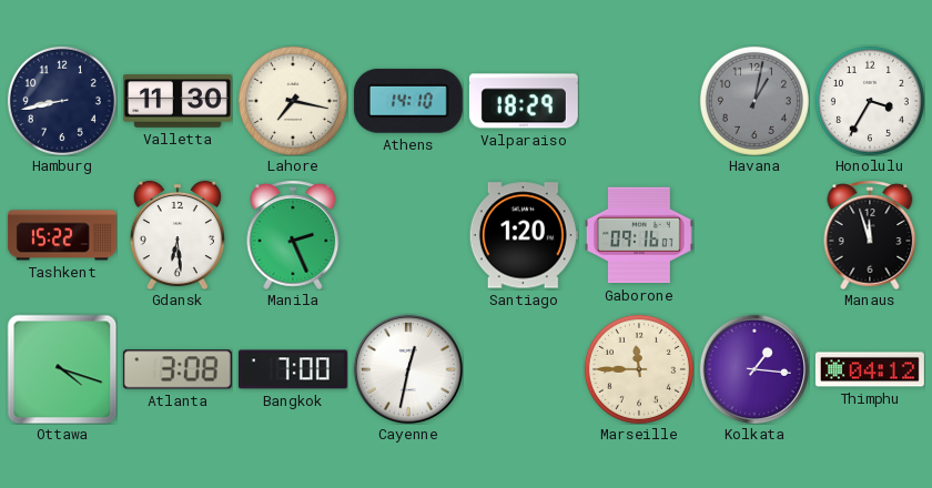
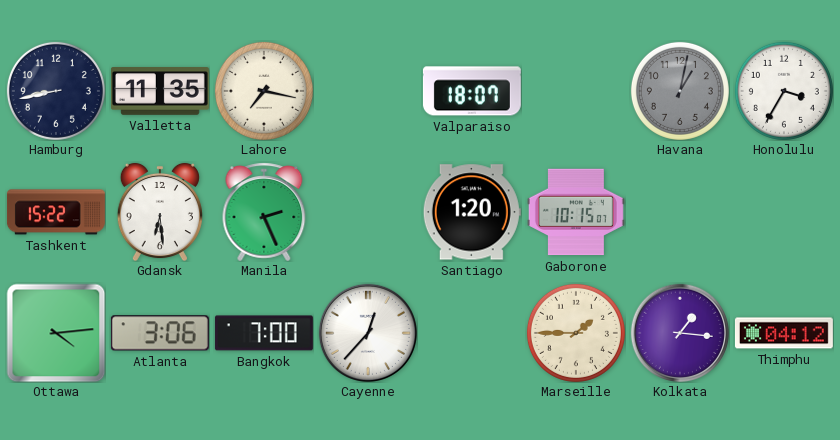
Valletta: 11:30 -> 11:35 (160, 91)
Athens: 14:10 -> none (408, 101)
Valparaiso: 18:29 -> 18:07 (472, 91)
Gaborone: 09:16 -> 10:15 (576, 212)
Manaus: 11:57 -> none (870, 235)
Ottawa: 4:18 -> 4:14 (56, 333)
Atlanta: 3:08 -> 3:06 (160, 333)
Cayenne: 12:32 -> 12:37 (368, 333)
Marseille: 11:45 -> 1:45 (576, 333)
